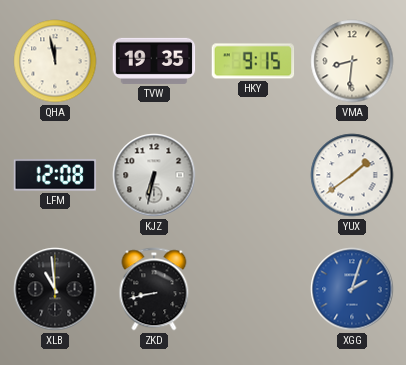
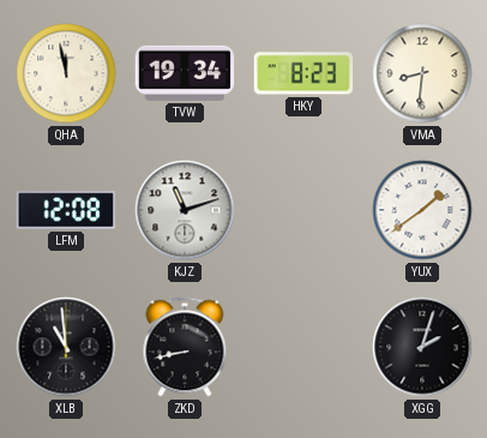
TVW: 19:35 -> 19:34 (185, 73)
HKY: 9:15 -> 8:23 (303, 73)
KJZ: 6:32 -> 11:12 (185, 210)
XGG dial: blue -> black (422, 347)
